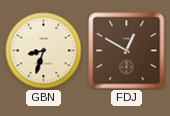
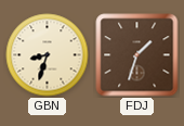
FDJ: 12:50 -> 1:33 (137, 55)
